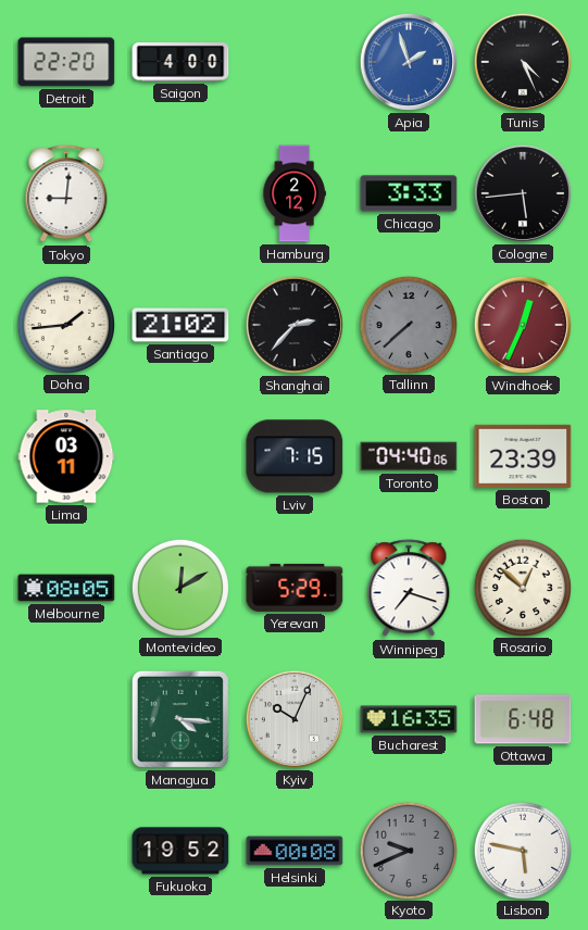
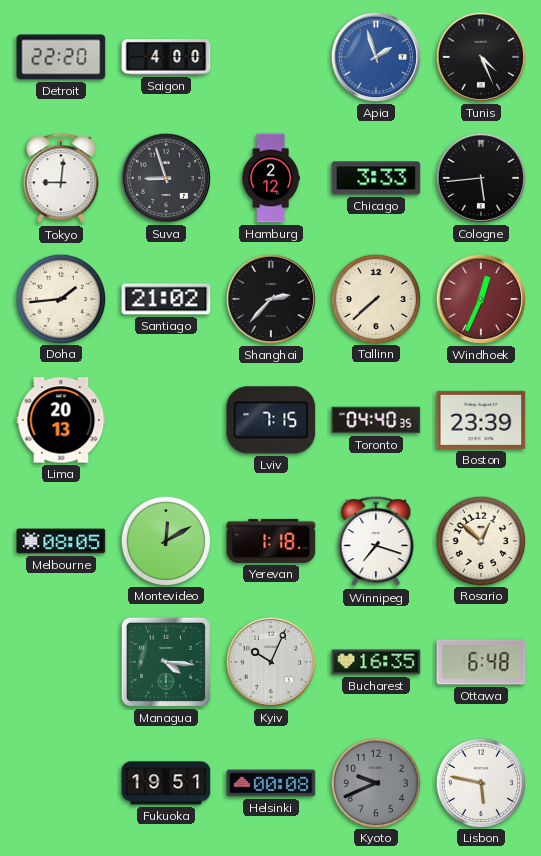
Suva: none -> 8:57 (166, 178)
Tallinn dial: grey -> cream (375, 298)
Lima: 03:11 -> 20:13 (61, 420)
Toronto: 04:40:06 -> 04:40:35 (376, 420)
Yerevan: 5:29 -> 1:18 (271, 541)
Fukuoka: 19:52 -> 19:51 (166, 783)
